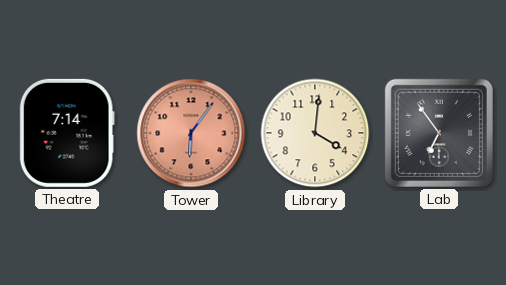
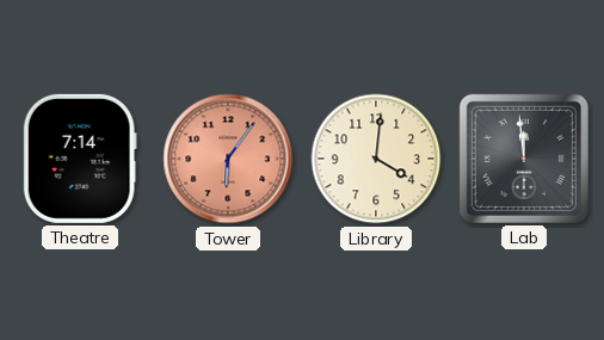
Lab: 6:54 -> 11:59 (524, 159)
